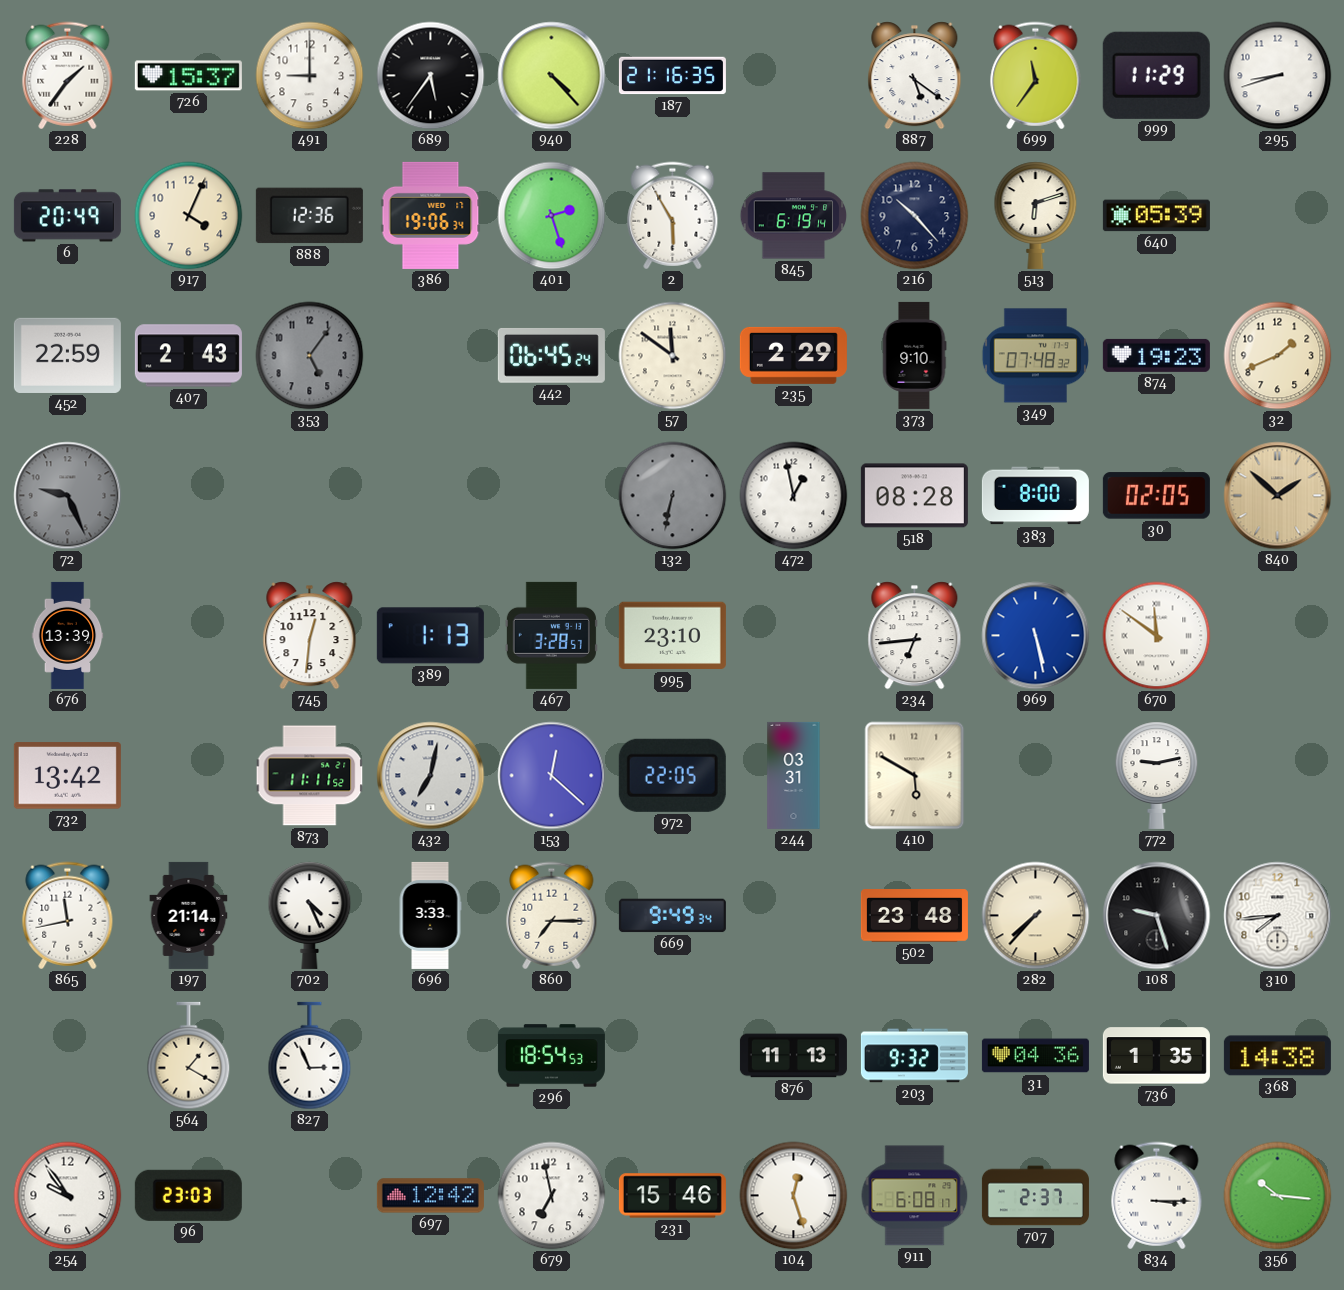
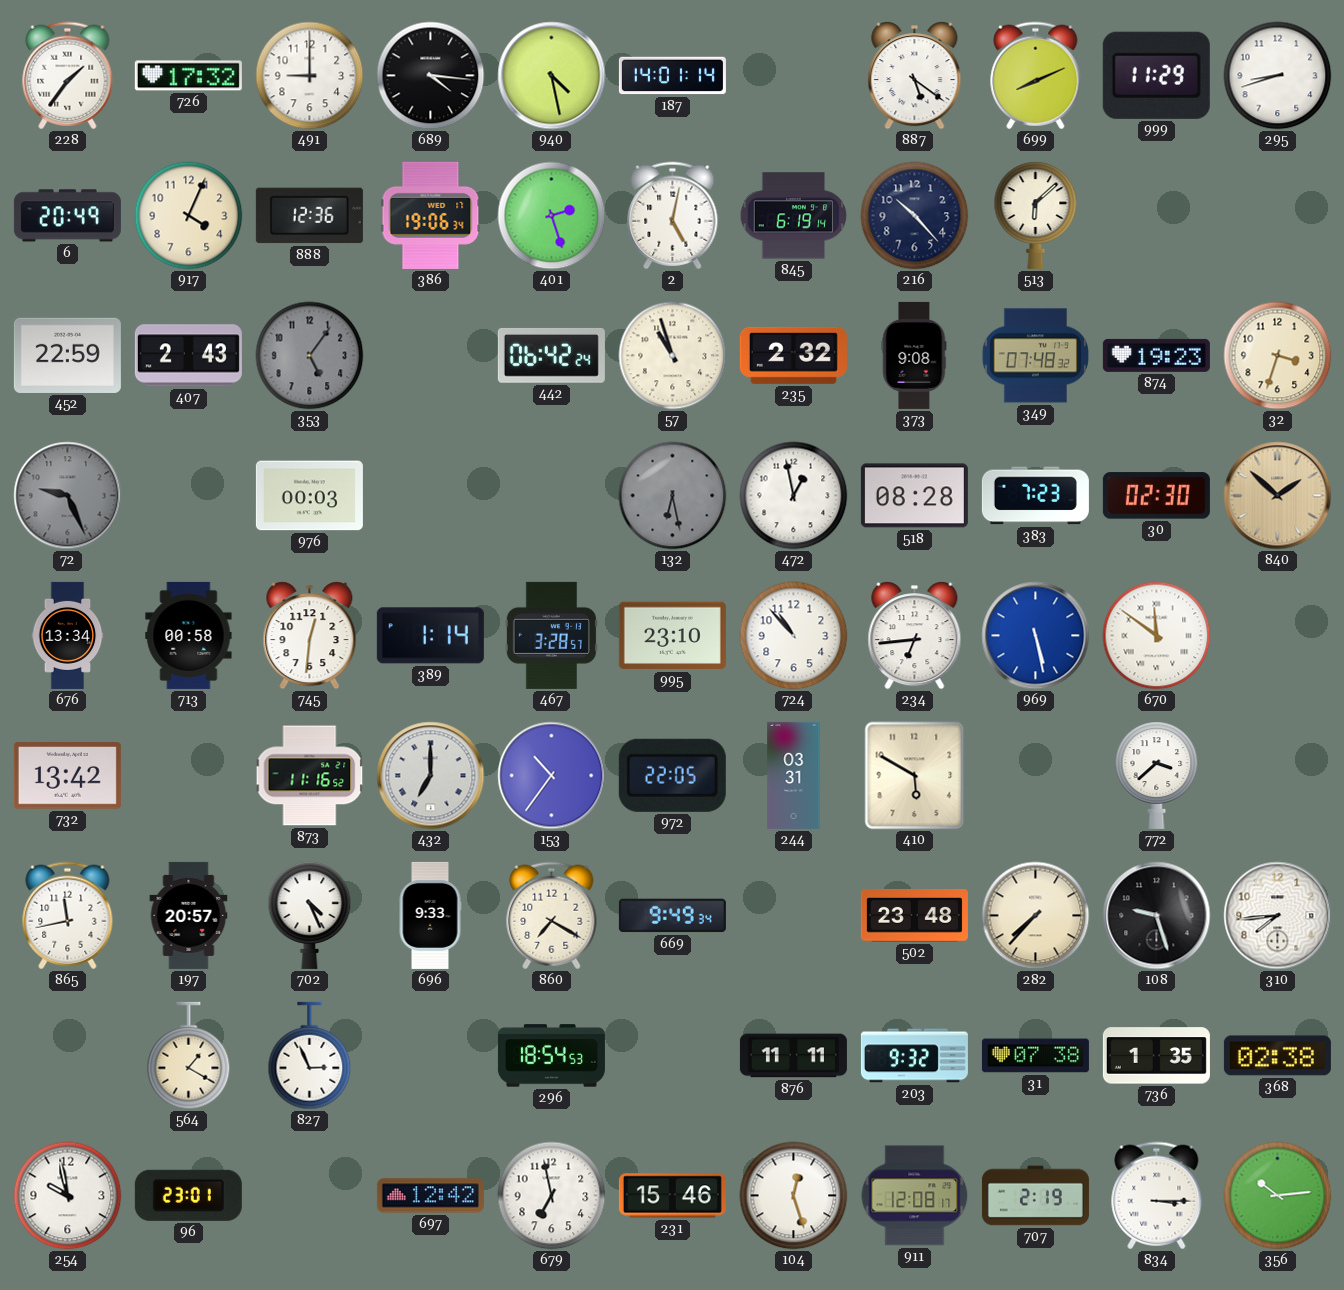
726: 15:37 -> 17:32 (188, 76)
689: 5:36 -> 4:16 (431, 76)
940: 4:23 -> 4:28 (552, 76)
187: 21:16 -> 14:01 (672, 76)
699: 11:36 -> 8:11 (1036, 76)
2: 5:55 -> 5:02 (673, 216)
513: 6:12 -> 6:08 (1036, 215)
640: 05:39 -> none (1156, 216)
442: 06:45 -> 06:42 (551, 356)
57: 11:51 -> 10:57 (673, 356)
235: 2:29 -> 2:32 (793, 355)
373: 9:10 -> 9:08 (914, 355)
32: 1:41 -> 3:33 (1278, 356)
976: none -> 00:03 (309, 496)
132: 6:32 -> 6:28 (673, 496)
383: 8:00 -> 7:23 (1035, 496)
30: 02:05 -> 02:30 (1156, 496)
676: 13:39 -> 13:34 (68, 635)
713: none -> 00:58 (189, 635)
389: 1:13 -> 1:14 (430, 636)
724: none -> 10:53 (794, 636)
873: 11:11 -> 11:16 (310, 776)
432: 7:02 -> 7:00 (431, 776)
153: 12:22 -> 10:36 (552, 776)
772: 9:13 -> 3:38 (1157, 775)
197: 21:14 -> 20:57 (189, 915)
696: 3:33 -> 9:33 (430, 915)
860: 7:15 -> 7:20 (552, 916)
876: 11:13 -> 11:11 (793, 1056)
31: 04:36 -> 07:38 (1035, 1056)
368: 14:38 -> 02:38 (1277, 1056)
254: 9:54 -> 9:58 (68, 1196)
96: 23:03 -> 23:01 (188, 1195)
911: 6:08 -> 12:08 (915, 1196)
707: 2:37 -> 2:19 (1035, 1196)
356: 10:16 -> 10:14 (1278, 1196)
